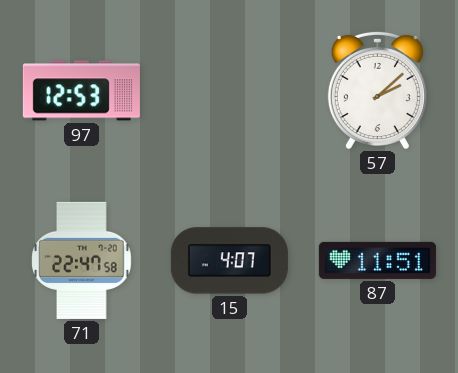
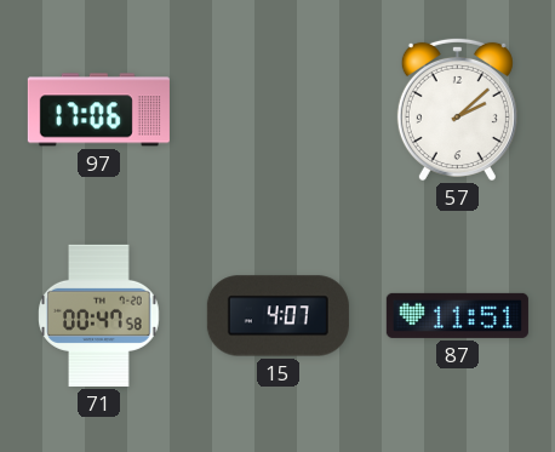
97: 12:53 -> 17:06 (98, 110)
71: 22:47 -> 00:47 (99, 315)
